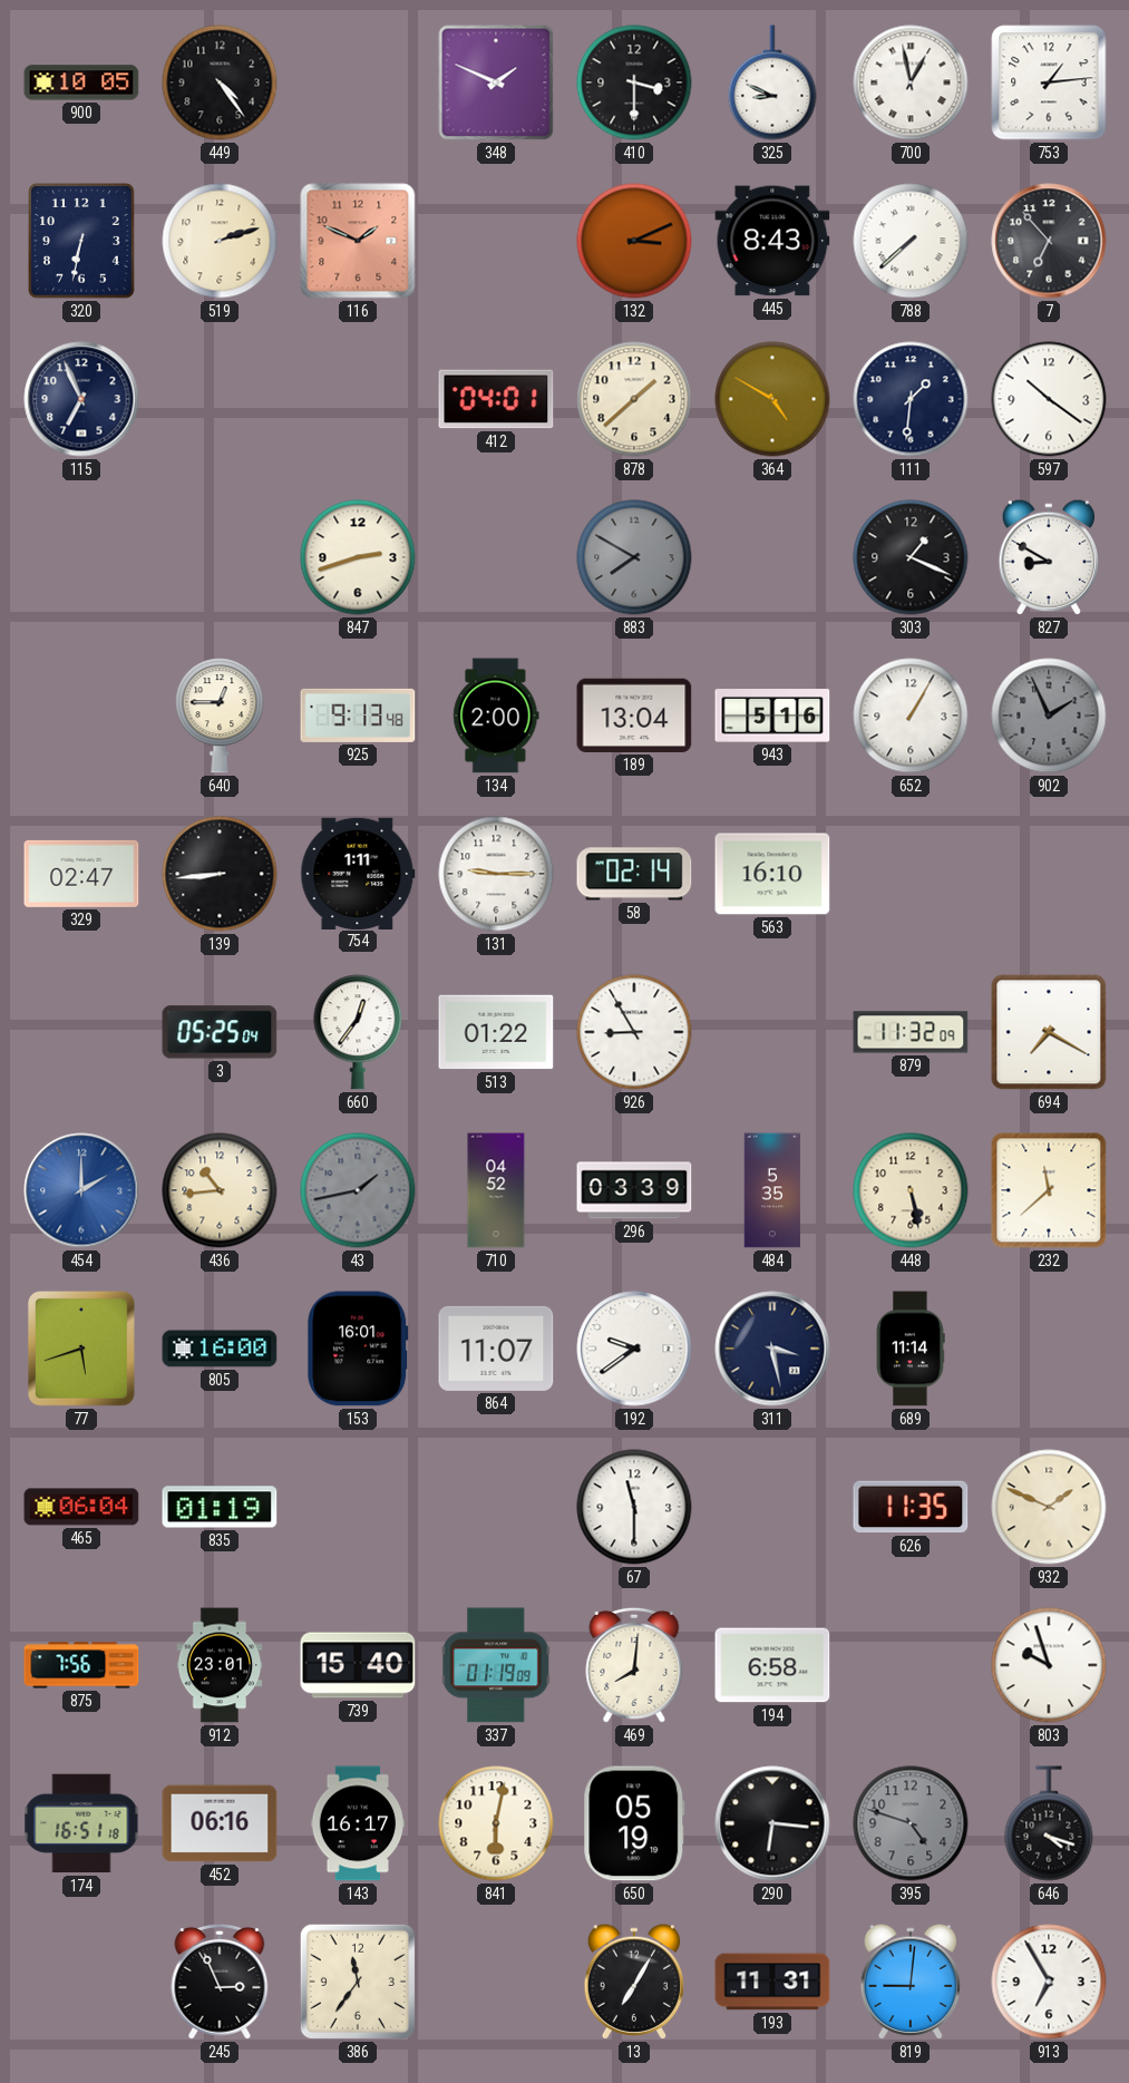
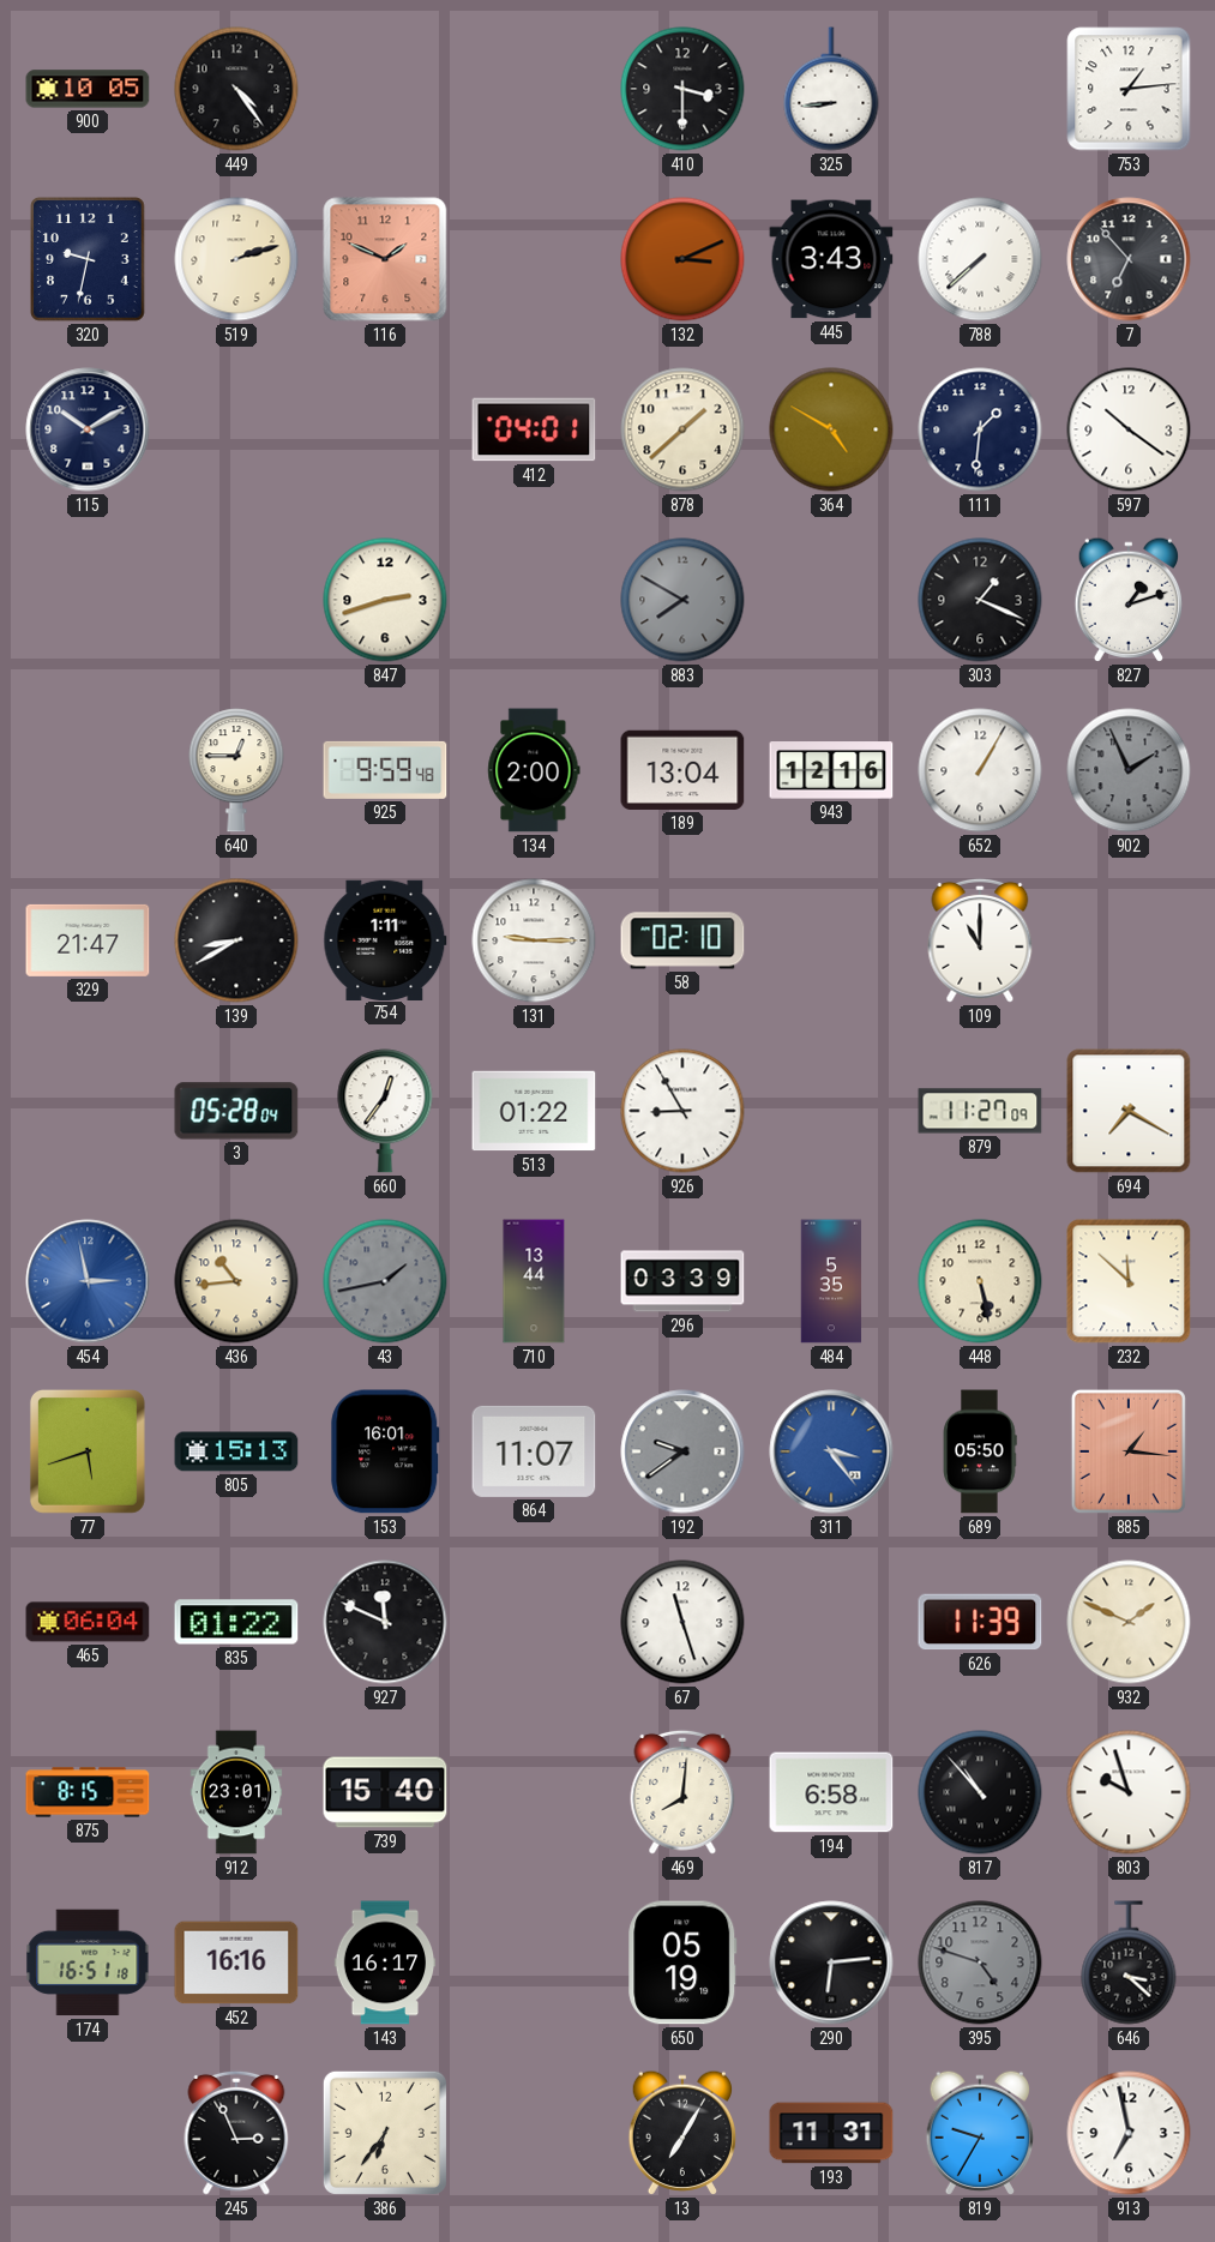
348: 1:49 -> none (496, 82)
325: 8:49 -> 8:44 (831, 89)
700: 12:58 -> none (911, 82)
320: 6:32 -> 9:32 (88, 259)
445: 8:43 -> 3:43 (831, 259)
115: 6:56 -> 10:10 (88, 429)
827: 8:50 -> 1:12 (1129, 600)
925: 9:13 -> 9:59 (385, 770)
943: 5:16 -> 12:16 (831, 770)
329: 02:47 -> 21:47 (88, 940)
139: 8:44 -> 8:40 (236, 940)
58: 02:14 -> 02:10 (682, 940)
563: 16:10 -> none (772, 874)
109: none -> 11:00 (980, 940)
3: 05:25 -> 05:28 (236, 1111)
879: 11:32 -> 11:27 (980, 1111)
454: 2:00 -> 2:58 (88, 1281)
710: 04:52 -> 13:44 (534, 1281)
232: 11:38 -> 11:52 (1129, 1281)
805: 16:00 -> 15:13 (236, 1451)
192 dial: white -> grey (682, 1451)
311: 3:28 -> 3:24 (831, 1451)
311 dial: navy -> blue (831, 1451)
689: 11:14 -> 05:50 (980, 1451)
885: none -> 1:16 (1129, 1451)
835: 01:19 -> 01:22 (236, 1622)
927: none -> 11:49 (385, 1622)
67: 11:30 -> 11:27 (682, 1622)
626: 11:35 -> 11:39 (980, 1622)
875: 7:56 -> 8:15 (88, 1792)
337: 01:19 -> none (496, 1665)
817: none -> 10:53 (980, 1792)
452: 06:16 -> 16:16 (236, 1962)
841: 6:02 -> none (496, 1823)
290: 6:16 -> 6:14 (831, 1962)
646: 4:18 -> 3:22 (1129, 1962)
386: 11:36 -> 6:36 (385, 2133)
819: 9:01 -> 9:35 (980, 2133)
913: 6:55 -> 6:58 (1129, 2133)
